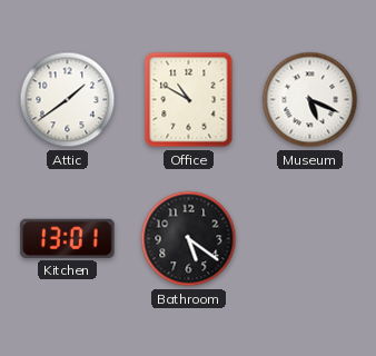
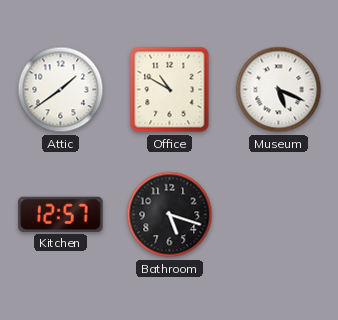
Kitchen: 13:01 -> 12:57 (61, 214)
Bathroom: 5:21 -> 5:18 (170, 215)
